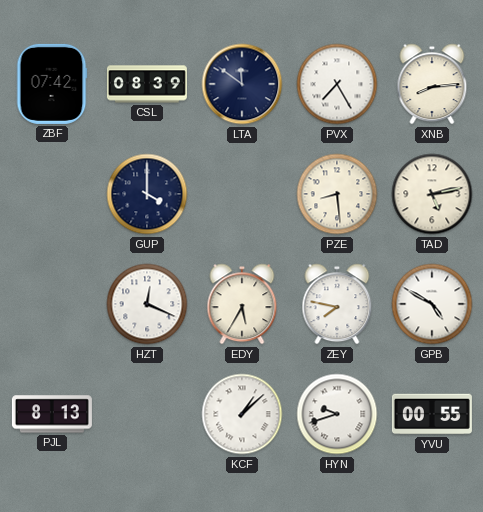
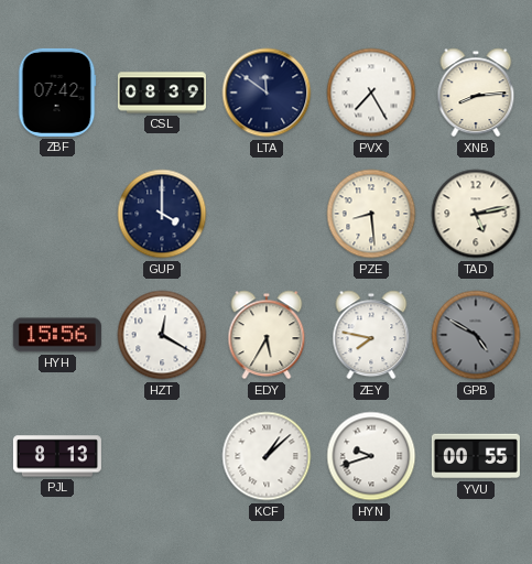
HYH: none -> 15:56 (57, 335)
HZT: 12:19 -> 12:20 (162, 335)
GPB dial: white -> grey (476, 335)
